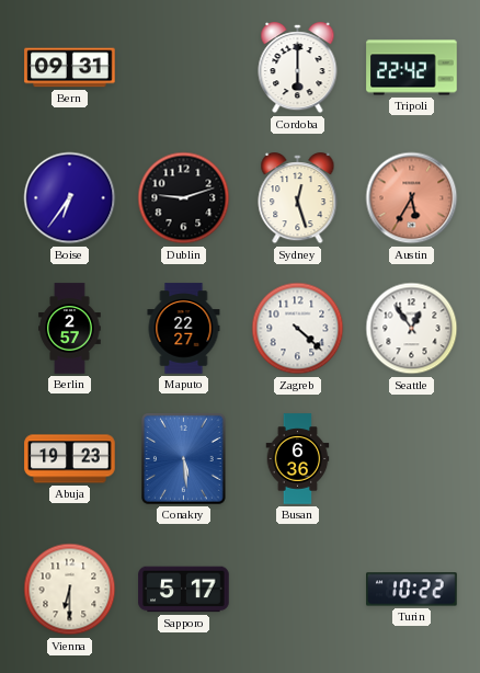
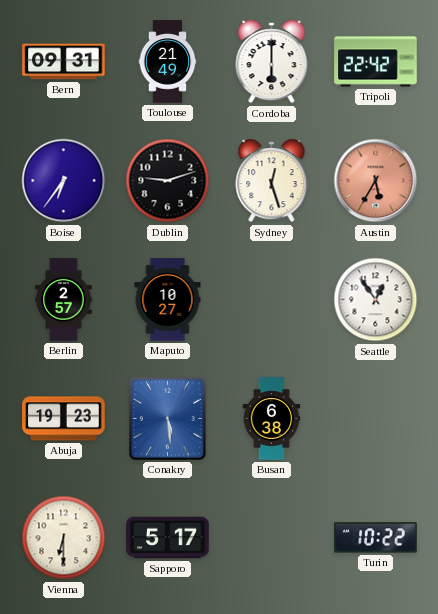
Toulouse: none -> 21:49 (168, 62)
Maputo: 22:27 -> 10:27 (168, 300)
Zagreb: 4:22 -> none (298, 329)
Busan: 6:36 -> 6:38 (272, 419)
